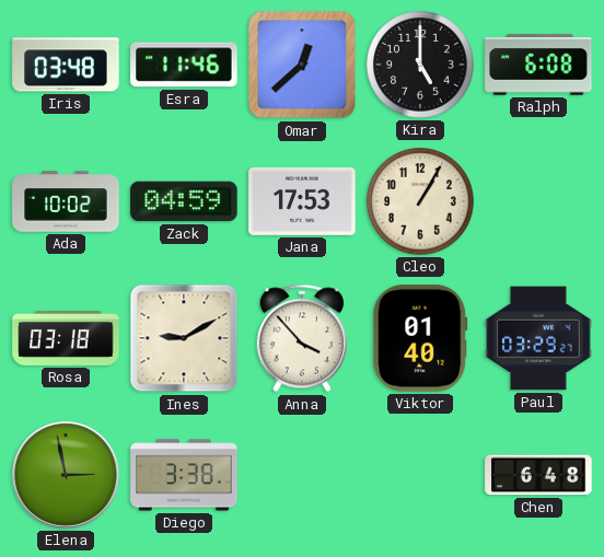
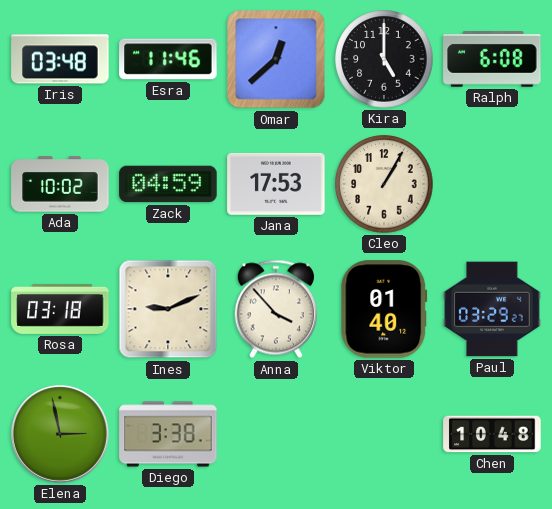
Ines: 9:10 -> 9:11 (168, 309)
Chen: 6:48 -> 10:48 (492, 434)
